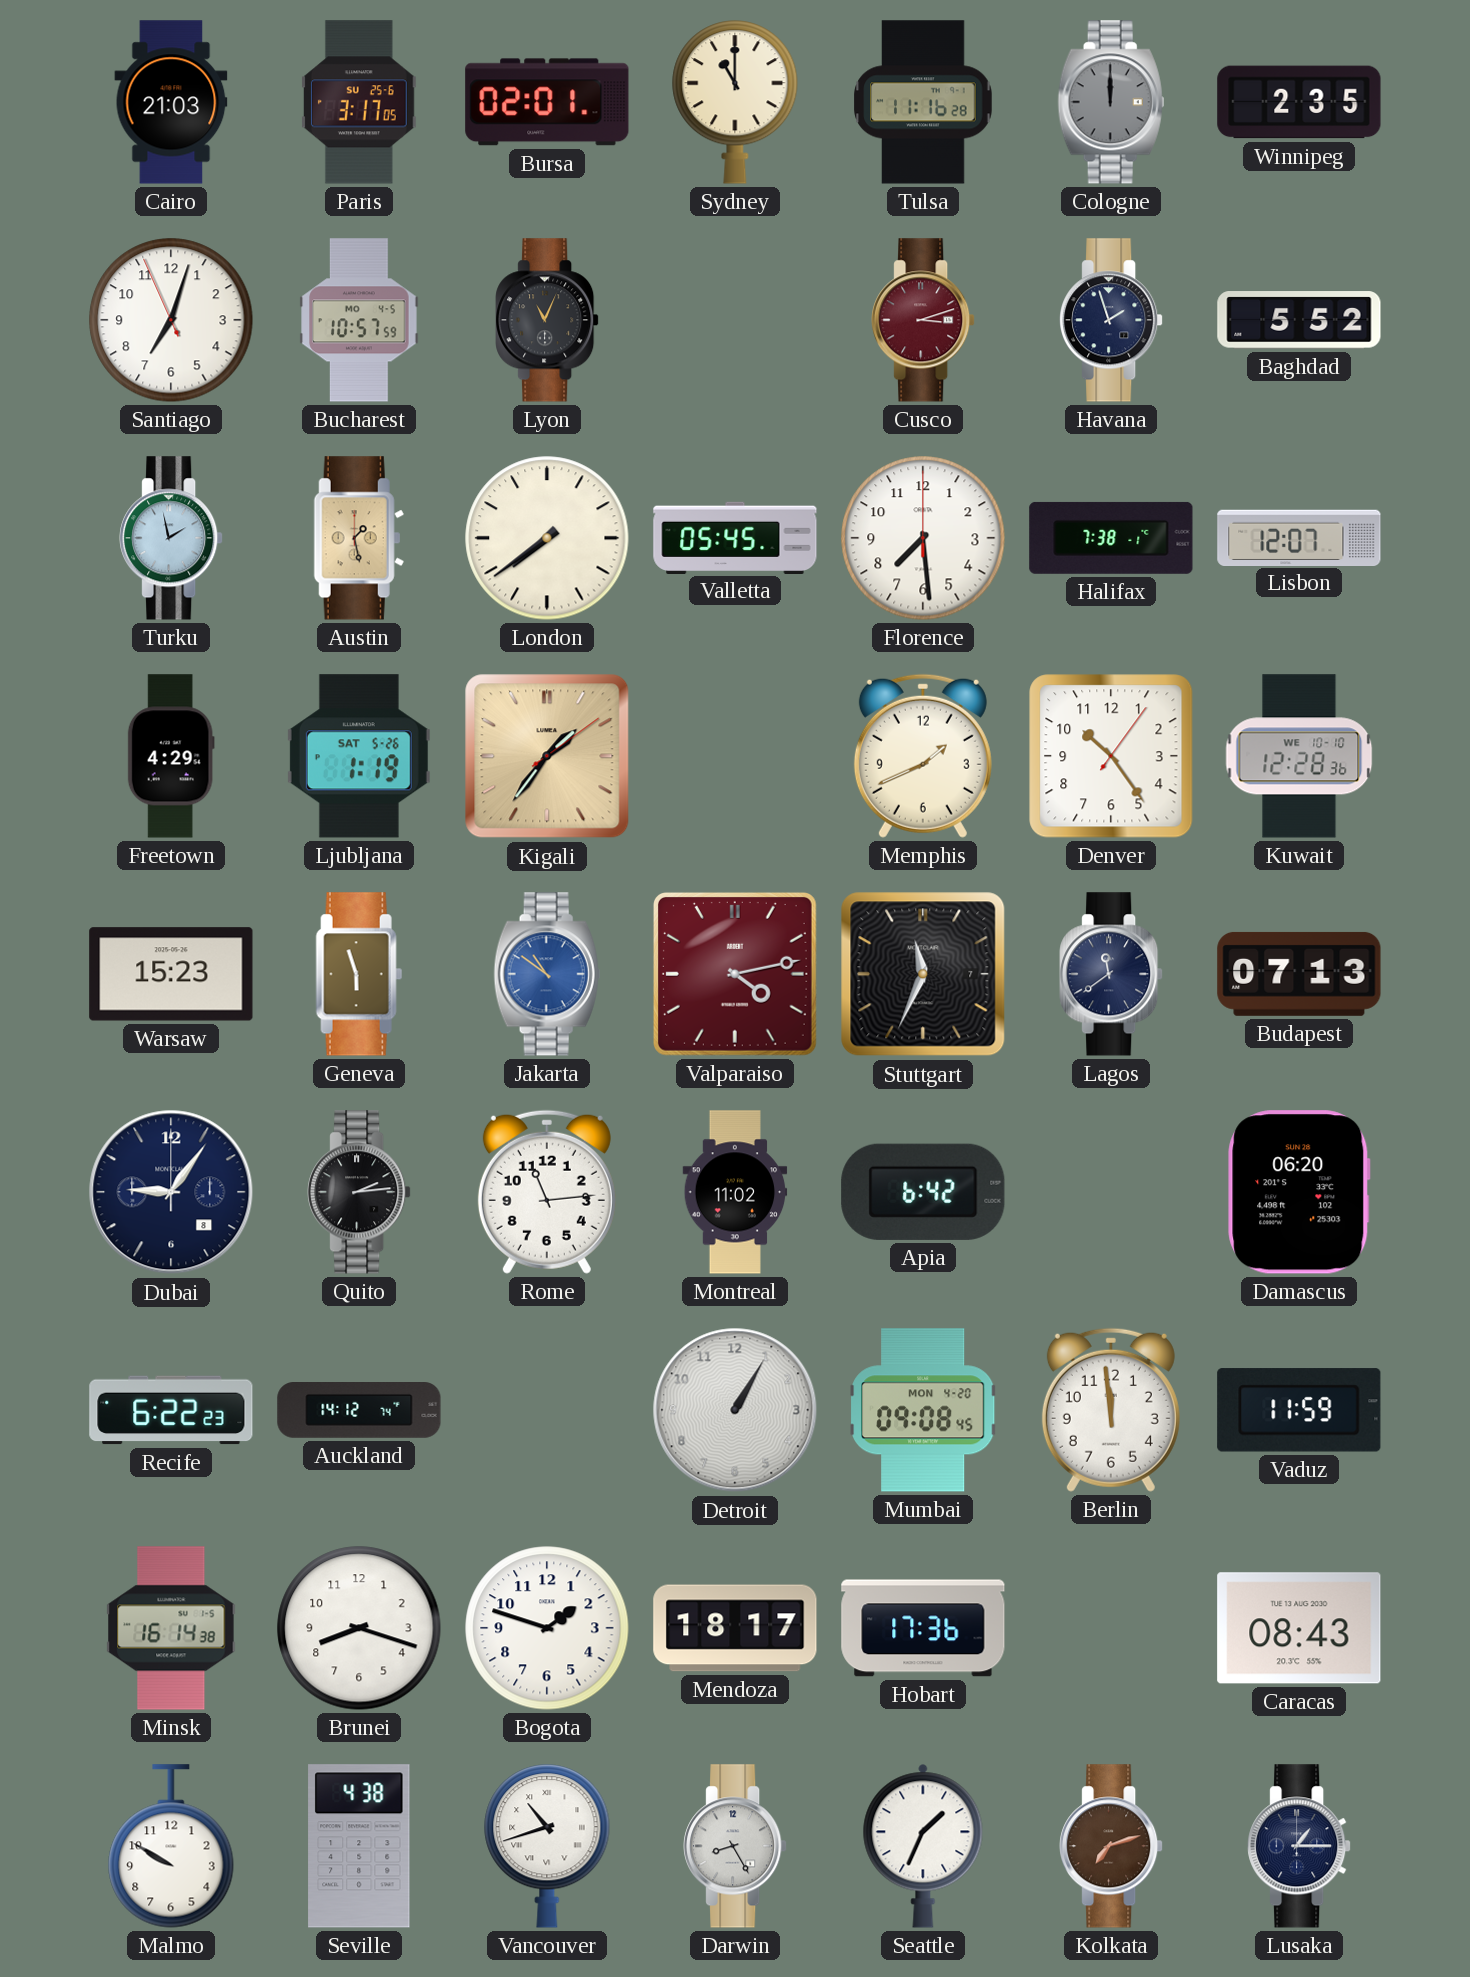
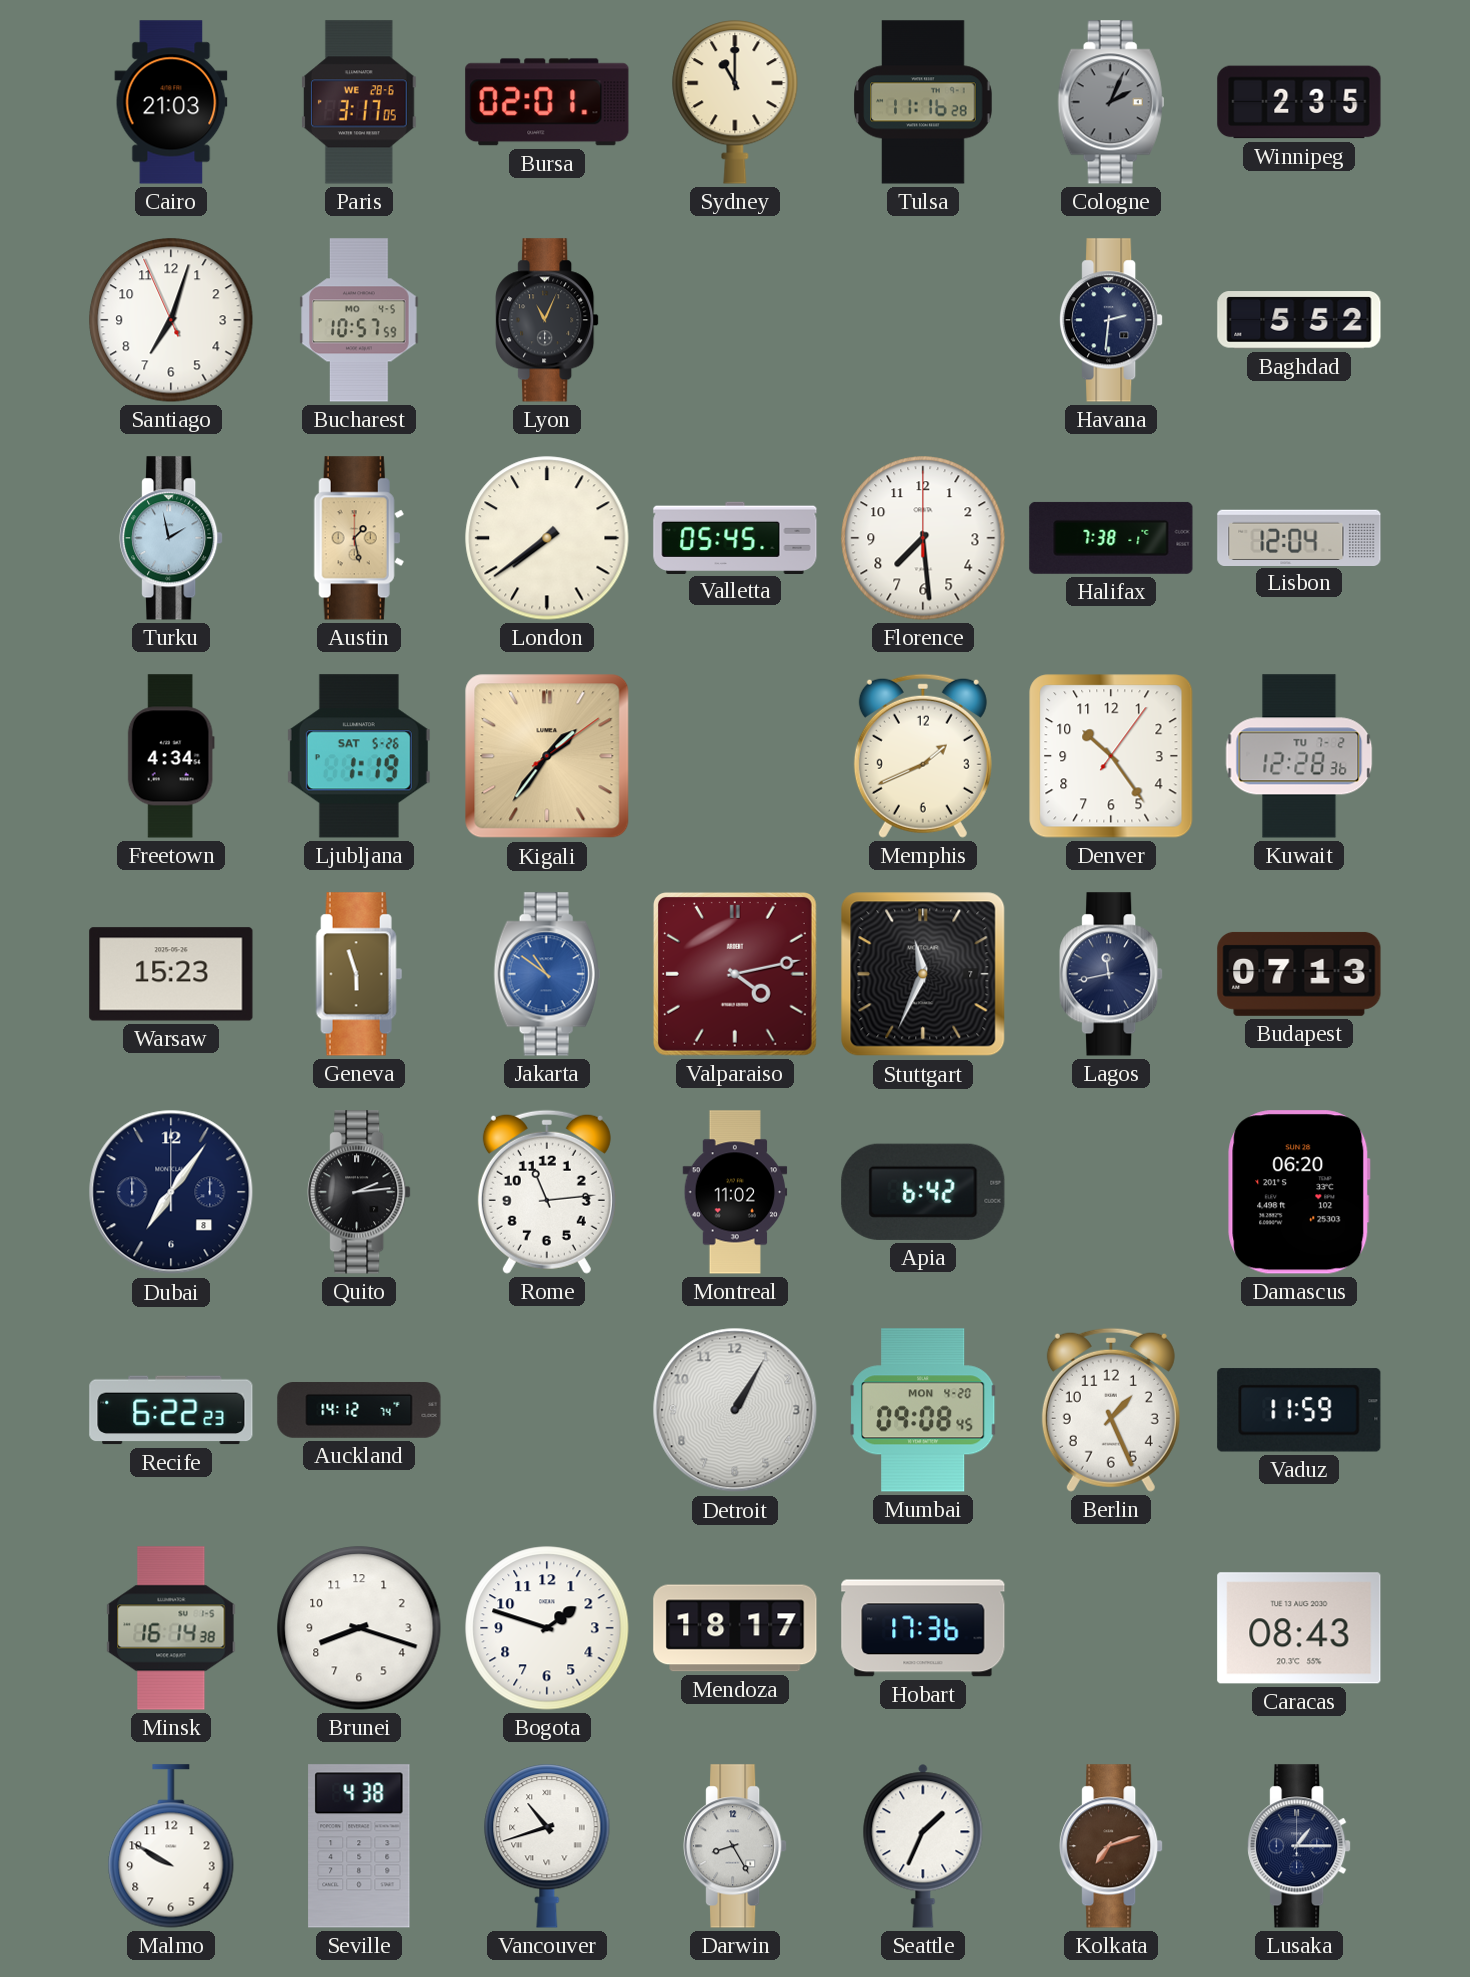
Paris date: SU 25-6 -> WE 28-6 (359, 102)
Cologne: 12:00 -> 2:04 (1111, 102)
Cusco: 3:12 -> none (923, 320)
Havana: 1:57 -> 2:31 (1111, 320)
Lisbon: 12:07 -> 12:04 (1299, 537)
Freetown: 4:29 -> 4:34 (171, 756)
Kuwait date: WE 10-10 -> TU 7-2 (1299, 756)
Lagos: 11:39 -> 11:43 (1111, 974)
Dubai: 9:06 -> 7:06 (171, 1192)
Berlin: 11:59 -> 1:26 (1111, 1410)
